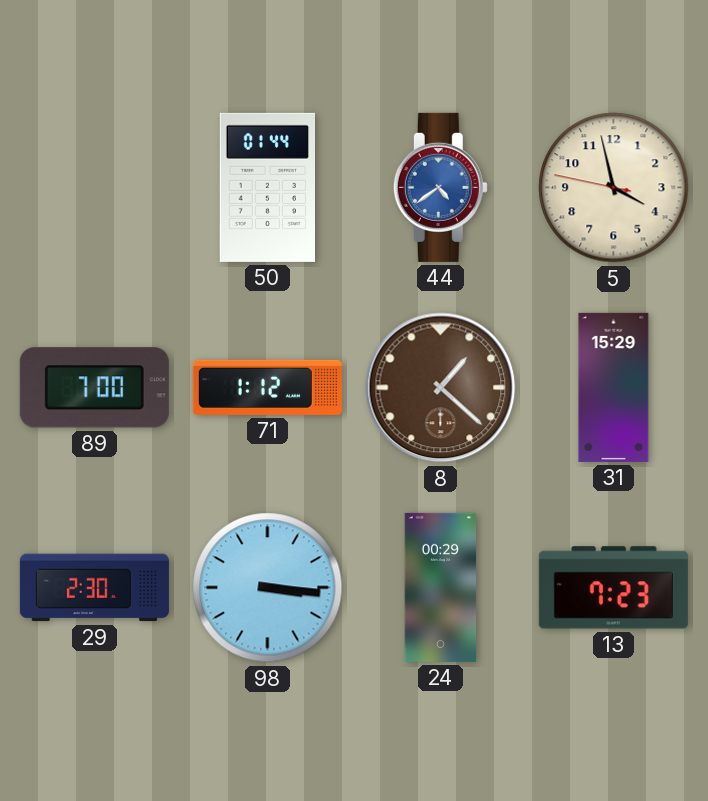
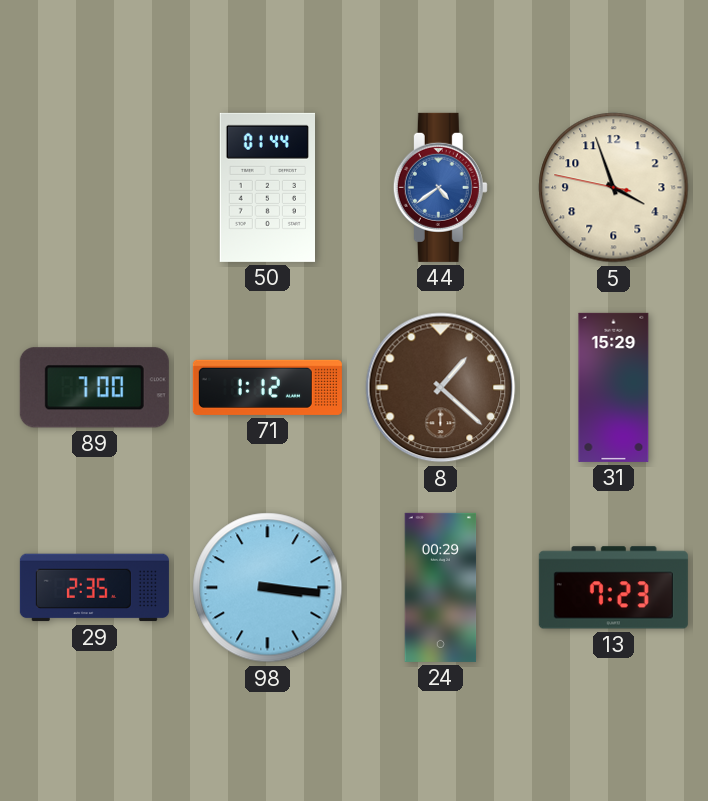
5: 3:57 -> 3:56 (614, 188)
29: 2:30 -> 2:35 (94, 588)
